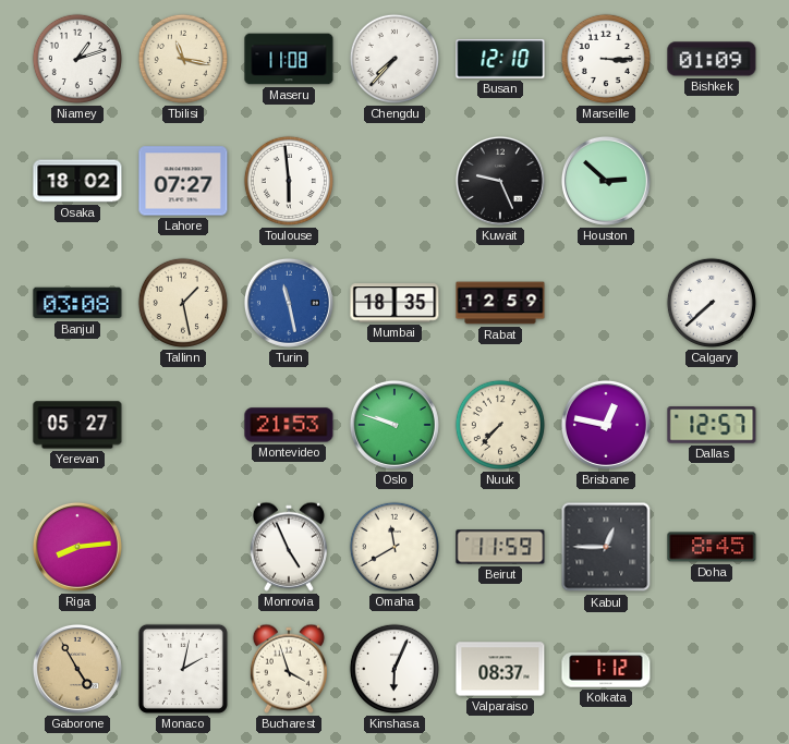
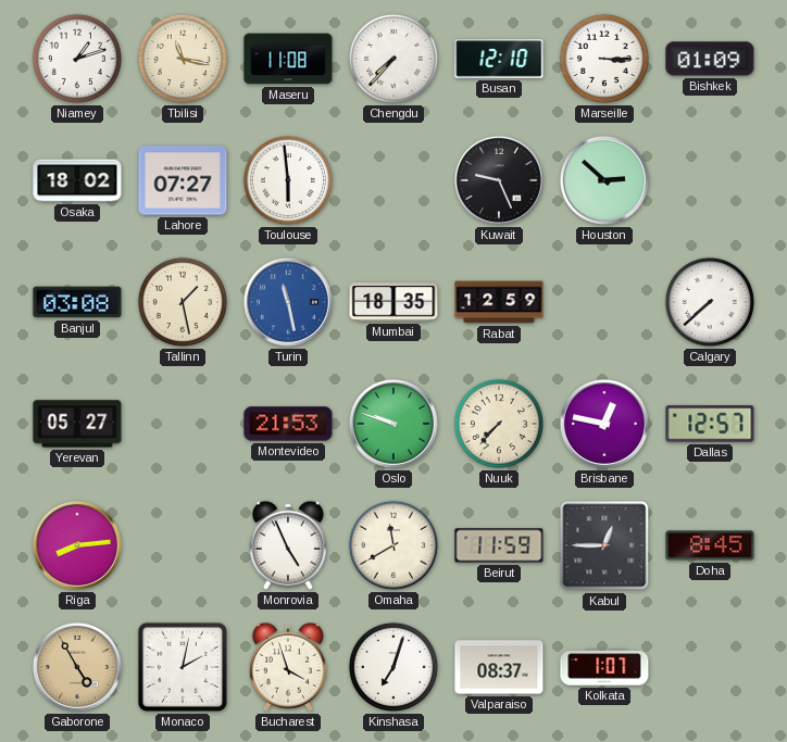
Kinshasa: 6:04 -> 7:03 (393, 667)
Kolkata: 1:12 -> 1:07 (604, 667)
